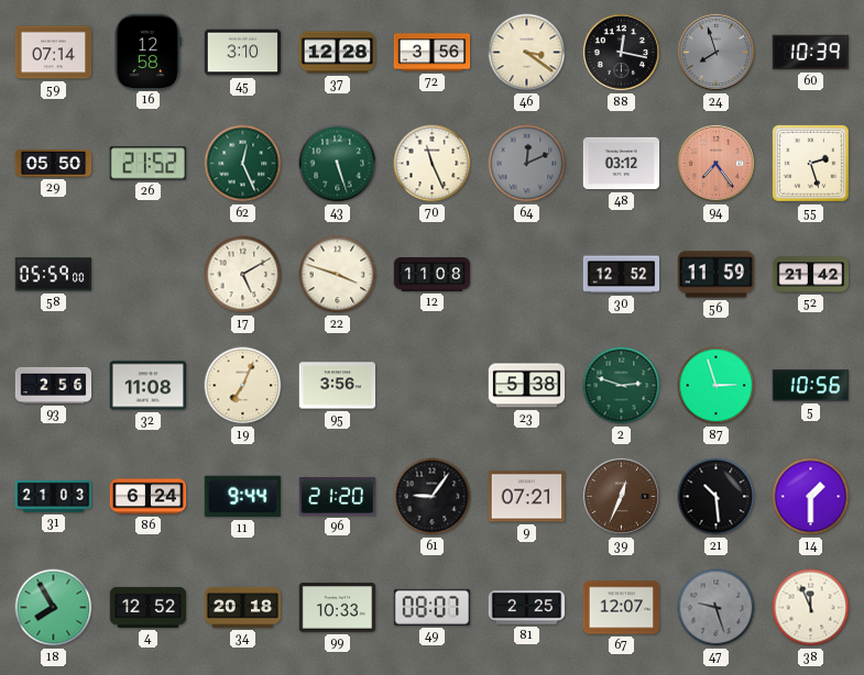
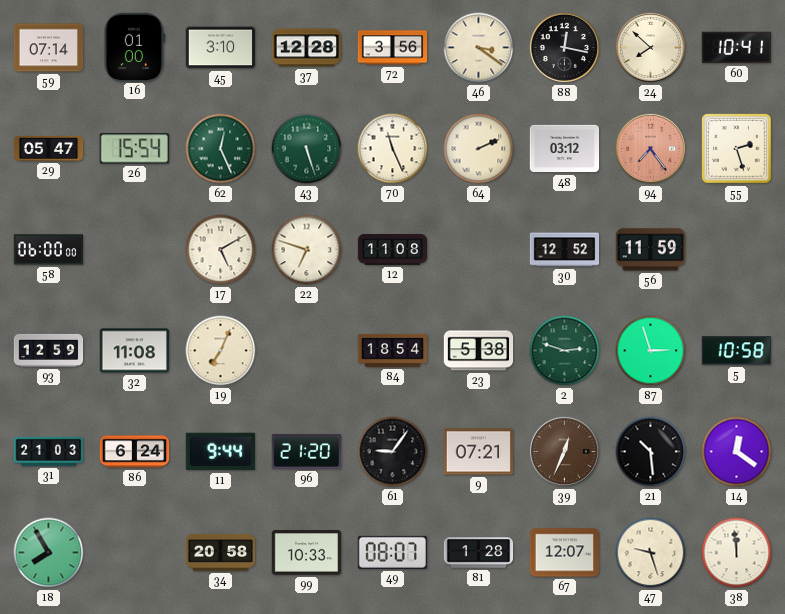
16: 12:58 -> 01:00 (134, 47)
24: 7:57 -> 7:52 (650, 47)
24 dial: grey -> cream (650, 47)
60: 10:39 -> 10:41 (736, 48)
29: 05:50 -> 05:47 (49, 148)
26: 21:52 -> 15:54 (134, 149)
64: 12:11 -> 2:11 (479, 149)
64 dial: grey -> cream (479, 149)
58: 05:59 -> 06:00 (49, 250)
22: 3:48 -> 6:48 (307, 250)
52: 21:42 -> none (811, 275)
93: 2:56 -> 12:59 (49, 350)
95: 3:56 -> none (338, 386)
84: none -> 18:54 (393, 350)
5: 10:56 -> 10:58 (736, 351)
14: 1:30 -> 12:21 (737, 452)
4: 12:52 -> none (149, 607)
34: 20:18 -> 20:58 (221, 552)
81: 2:25 -> 1:28 (479, 553)
47 dial: grey -> cream (651, 553)
38: 11:56 -> 11:59 (737, 553)
